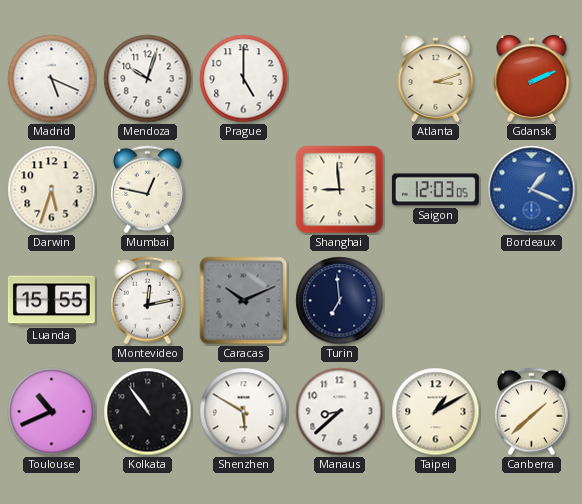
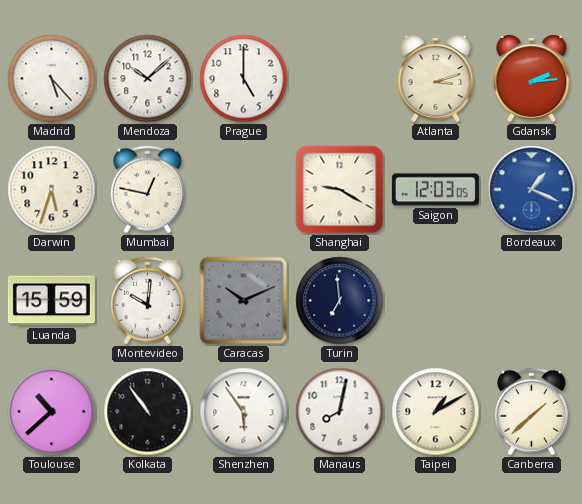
Madrid: 5:19 -> 5:23 (52, 79)
Mendoza: 10:03 -> 10:08 (148, 79)
Gdansk: 2:11 -> 2:14 (532, 79)
Shanghai: 8:59 -> 9:20 (340, 190)
Luanda: 15:55 -> 15:59 (51, 301)
Montevideo: 12:13 -> 10:01 (147, 301)
Toulouse: 10:41 -> 10:38 (52, 412)
Shenzhen: 5:50 -> 5:54 (244, 412)
Manaus: 8:38 -> 8:02 (340, 412)
